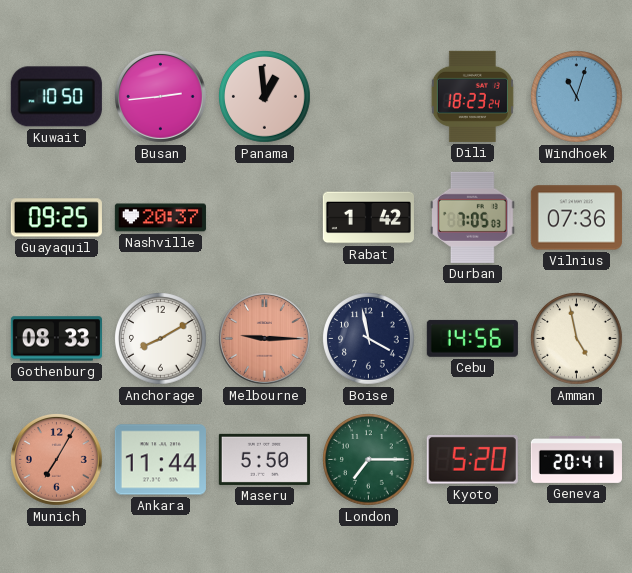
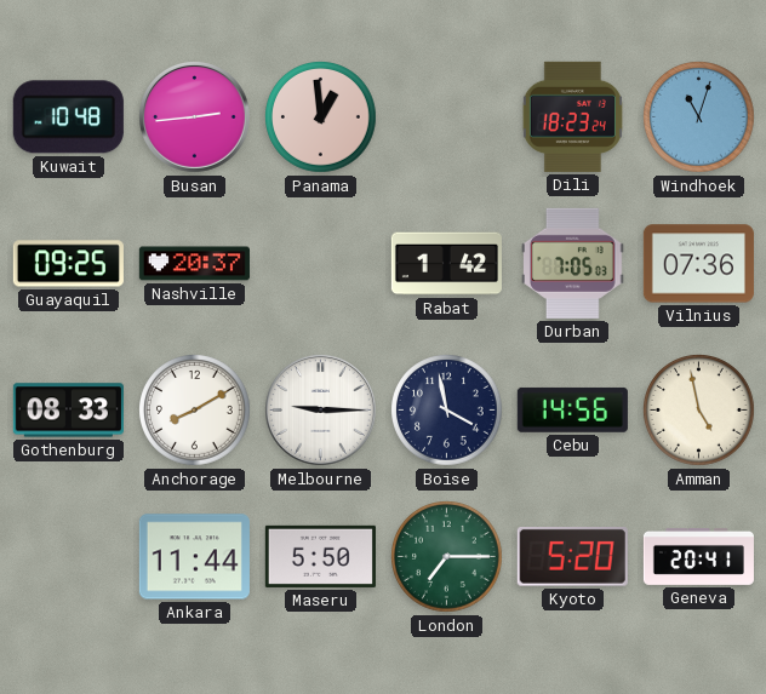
Kuwait: 10:50 -> 10:48 (68, 117)
Melbourne dial: salmon -> white (320, 409)
Munich: 7:05 -> none (56, 459)
